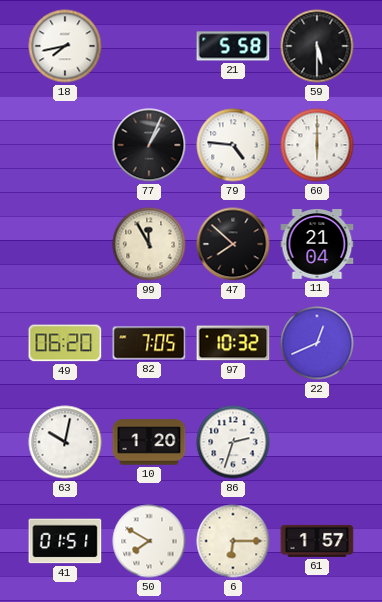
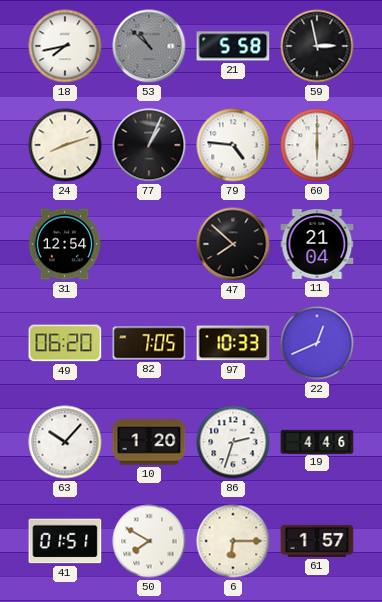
53: none -> 10:52 (149, 46)
59: 5:30 -> 2:58 (317, 46)
24: none -> 8:12 (65, 145)
31: none -> 12:54 (65, 244)
99: 11:55 -> none (149, 244)
97: 10:32 -> 10:33 (233, 343)
63: 10:02 -> 10:07 (65, 442)
19: none -> 4:46 (317, 441)
